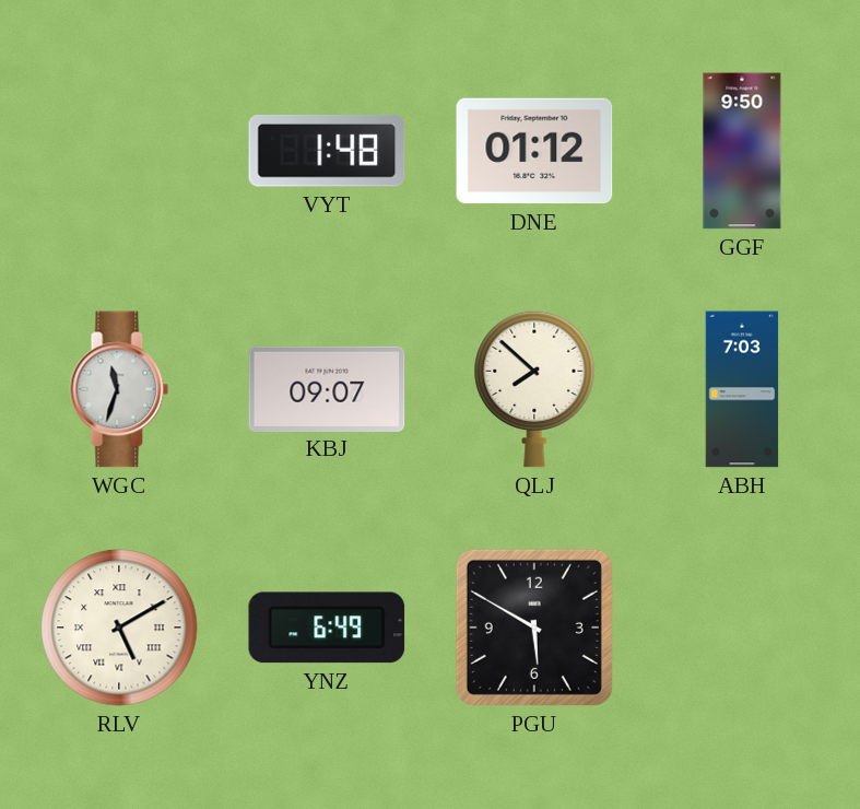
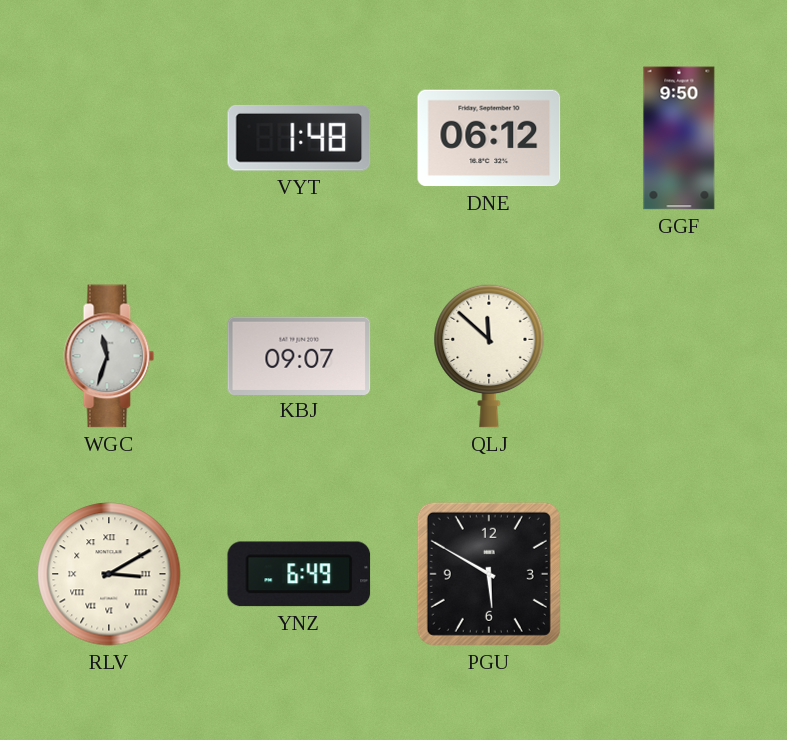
DNE: 01:12 -> 06:12 (489, 138)
QLJ: 7:52 -> 11:52 (489, 356)
ABH: 7:03 -> none (742, 389)
RLV: 5:10 -> 3:10 (109, 574)
